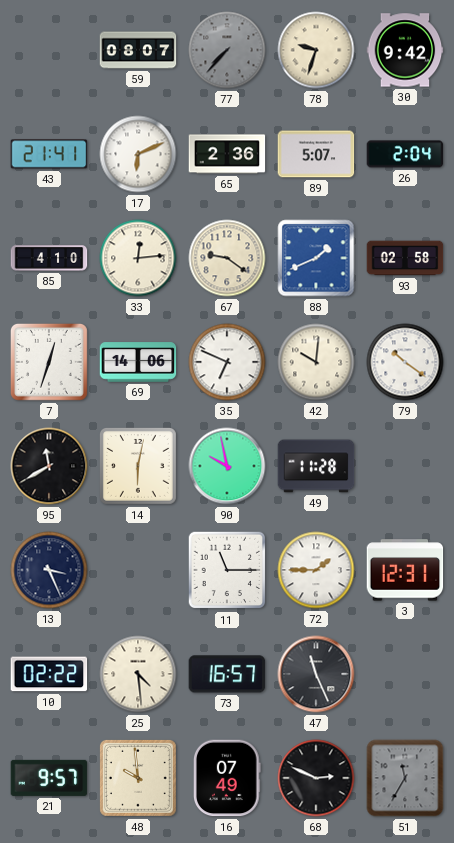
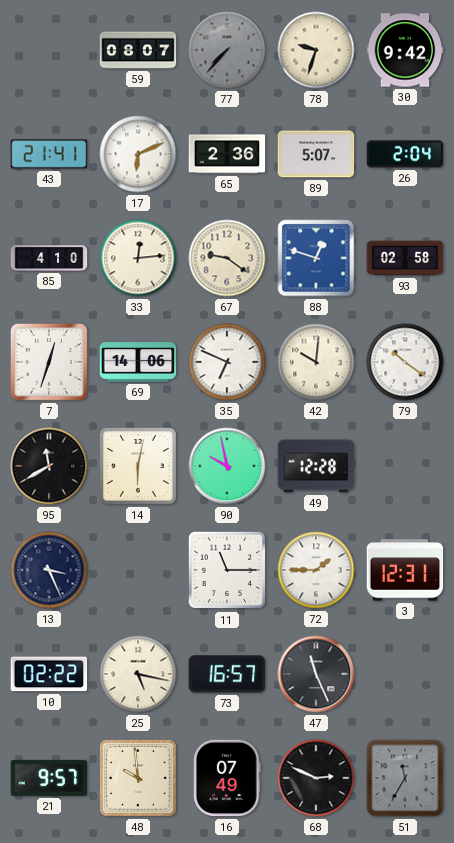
88: 1:41 -> 12:48 (316, 258)
49: 11:28 -> 12:28 (316, 466)
25: 4:29 -> 5:17 (138, 674)
